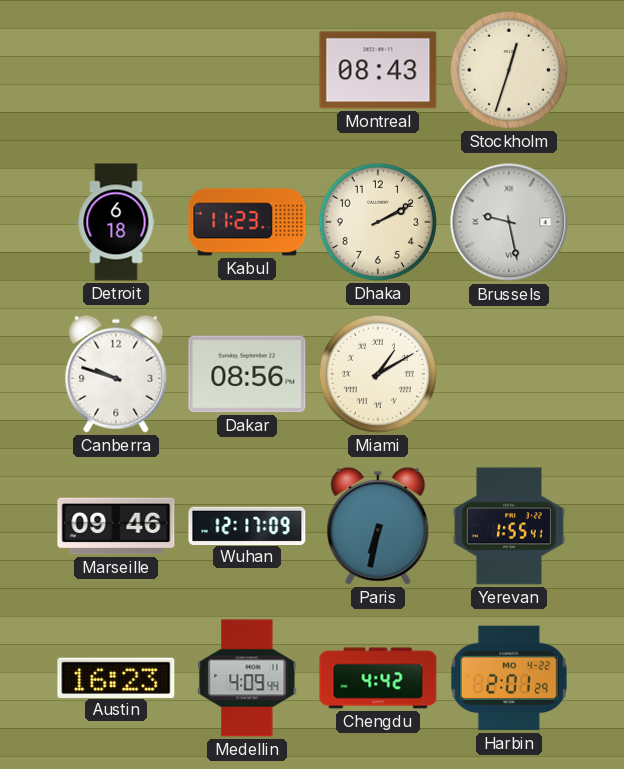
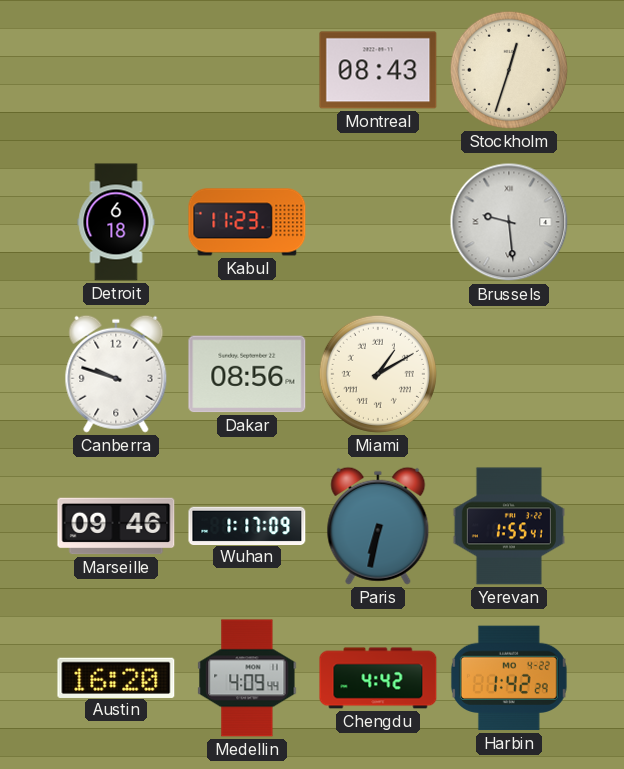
Dhaka: 2:10 -> none (378, 222)
Brussels: 9:28 -> 9:29 (509, 222)
Wuhan: 12:17 -> 1:17 (247, 525)
Austin: 16:23 -> 16:20 (116, 677)
Harbin: 2:01 -> 1:42 (509, 678)
